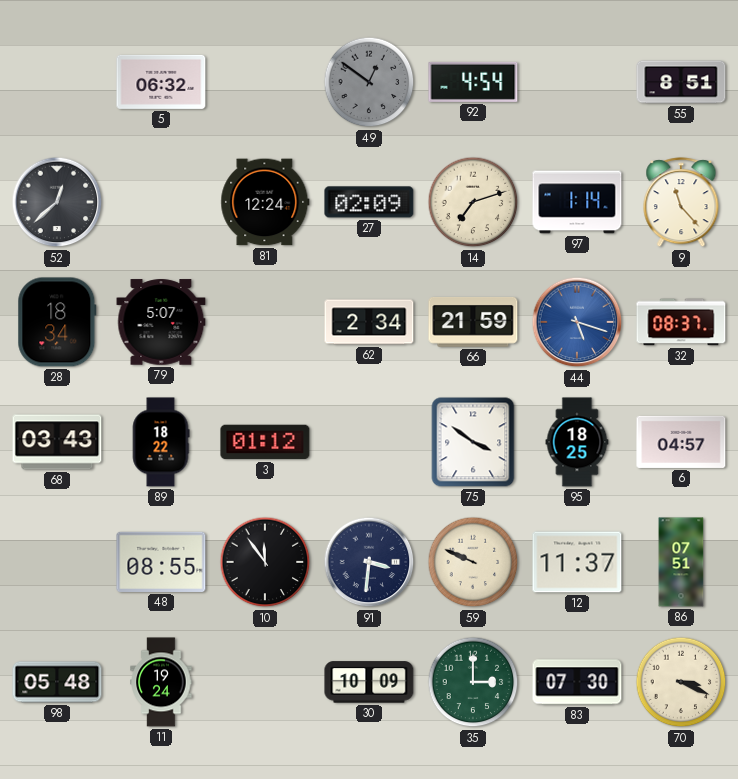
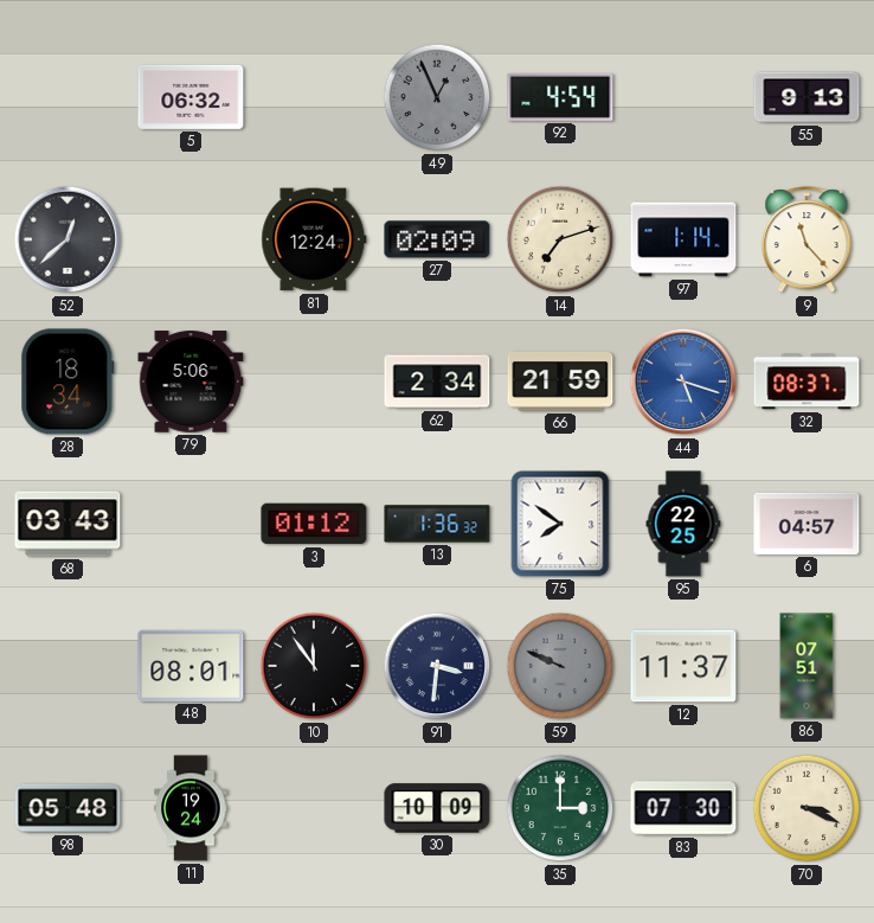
49: 12:51 -> 12:56 (437, 97)
55: 8:51 -> 9:13 (806, 97)
79: 5:07 -> 5:06 (191, 382)
89: 18:22 -> none (161, 442)
13: none -> 1:36 (437, 524)
75: 3:51 -> 7:51 (560, 524)
95: 18:25 -> 22:25 (683, 524)
48: 08:55 -> 08:01 (191, 666)
59 dial: cream -> grey (560, 666)
